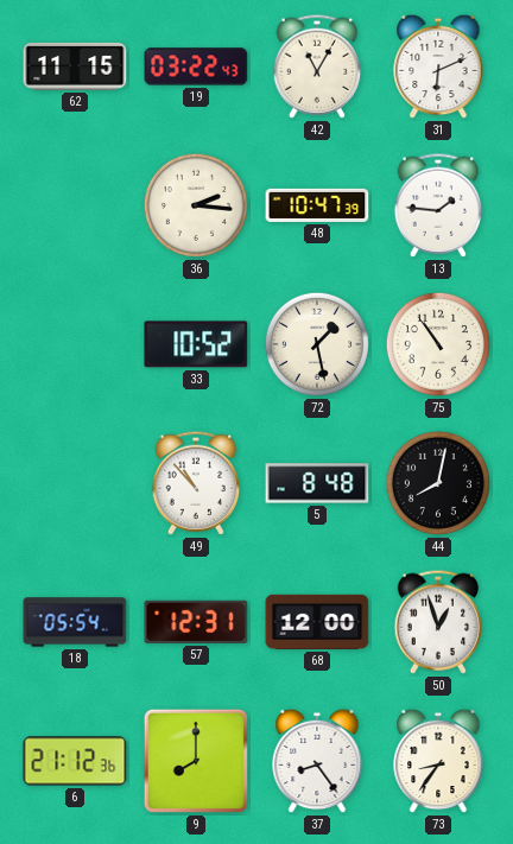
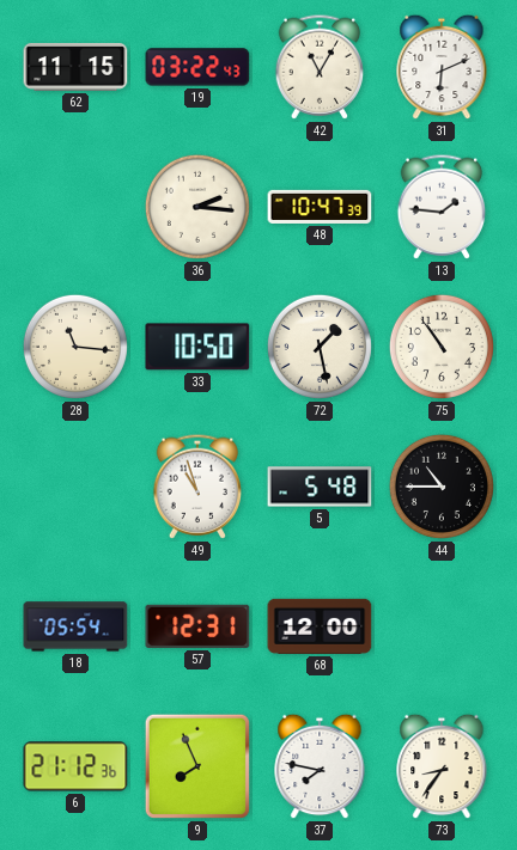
28: none -> 11:16 (75, 347)
33: 10:52 -> 10:50 (197, 347)
49: 10:53 -> 10:57 (197, 487)
5: 8:48 -> 5:48 (320, 487)
44: 8:02 -> 10:45 (442, 487)
50: 12:57 -> none (438, 622)
9: 8:00 -> 7:56 (197, 766)
37: 8:24 -> 7:47 (320, 766)
